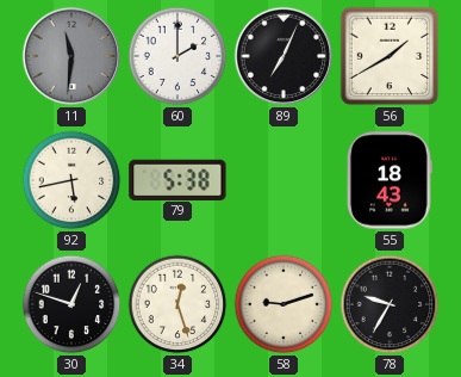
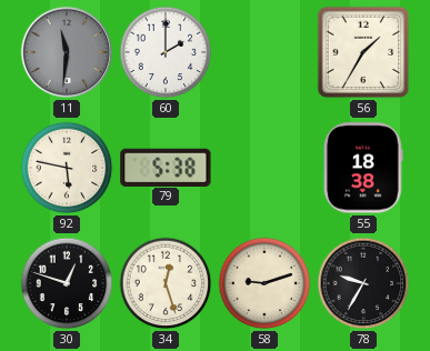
89: 7:04 -> none (284, 56)
56: 1:40 -> 1:35 (363, 52)
92: 5:43 -> 5:47 (67, 168)
55: 18:43 -> 18:38 (363, 168)
